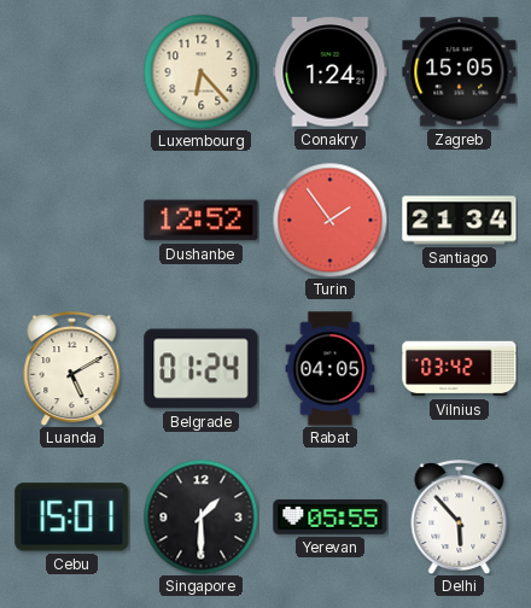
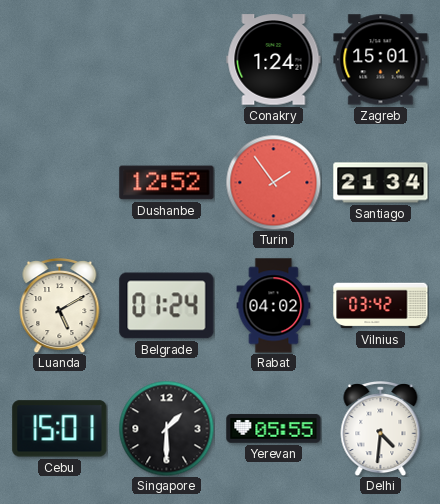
Luxembourg: 6:23 -> none (200, 71)
Zagreb: 15:05 -> 15:01 (381, 60)
Rabat: 04:05 -> 04:02 (274, 306)
Delhi: 5:53 -> 4:31 (381, 429)
